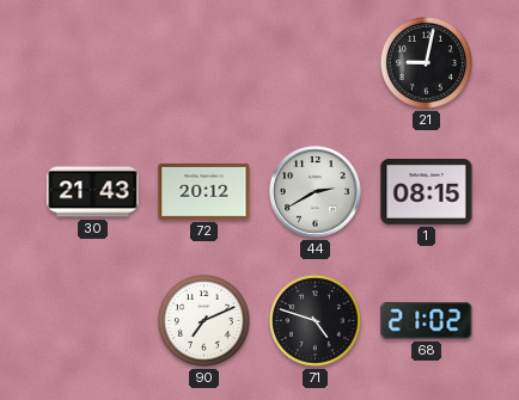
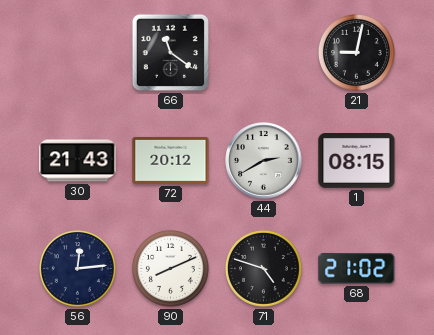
66: none -> 11:21 (170, 52)
56: none -> 12:14 (77, 268)
90: 7:11 -> 8:11 (170, 268)
